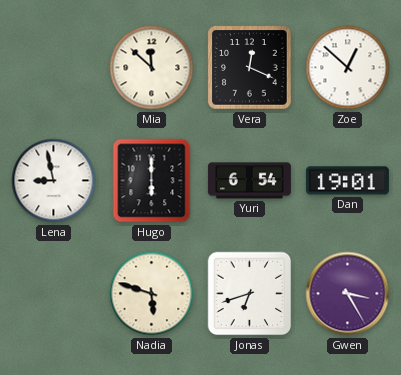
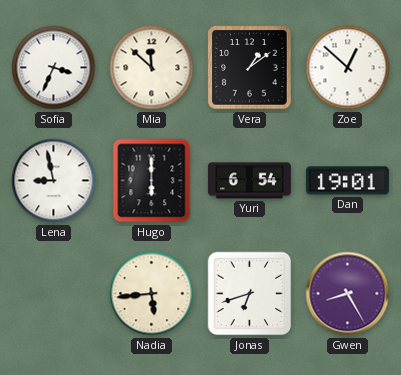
Sofia: none -> 3:34 (54, 68)
Vera: 12:19 -> 1:09 (250, 68)
Nadia: 5:48 -> 5:44 (152, 294)
Gwen: 3:25 -> 8:25 (348, 294)
